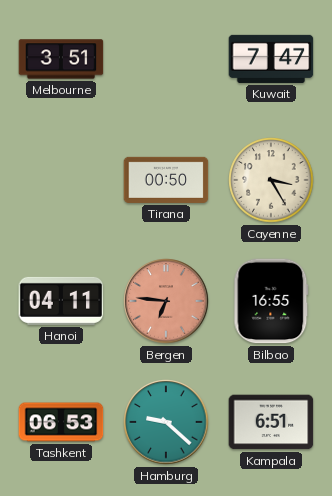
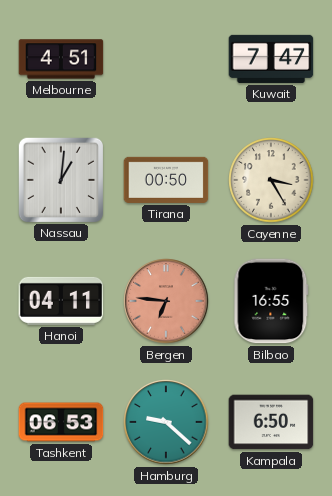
Melbourne: 3:51 -> 4:51 (61, 59)
Nassau: none -> 1:01 (60, 179)
Kampala: 6:51 -> 6:50 (271, 422)
